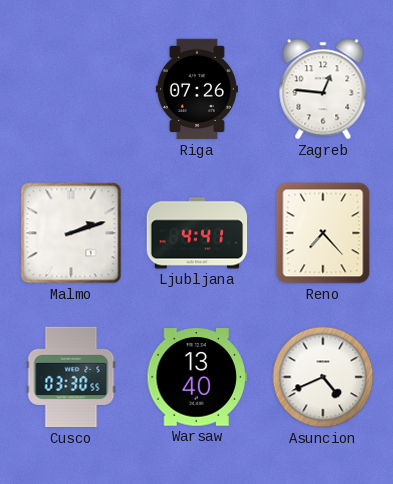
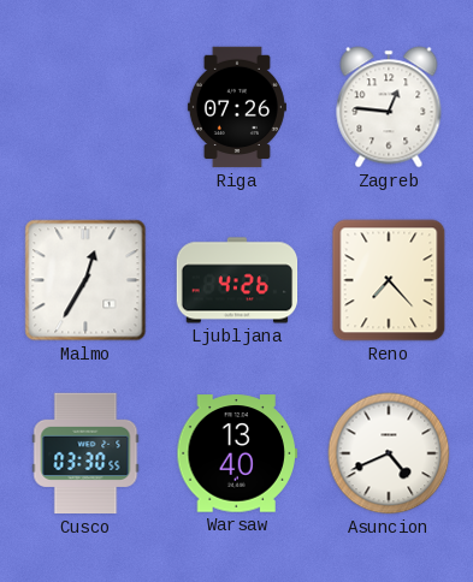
Malmo: 2:12 -> 12:35 (85, 280)
Ljubljana: 4:41 -> 4:26 (237, 280)
